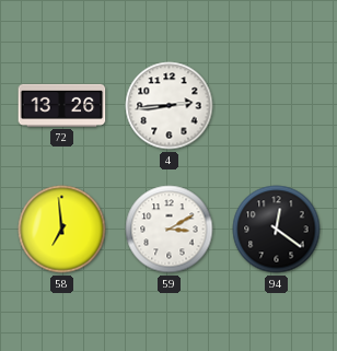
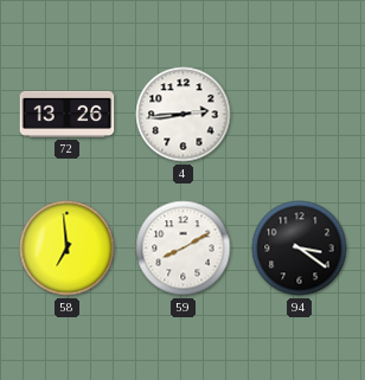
59: 3:10 -> 8:10 (184, 249)
94: 12:21 -> 3:21 (300, 249)
